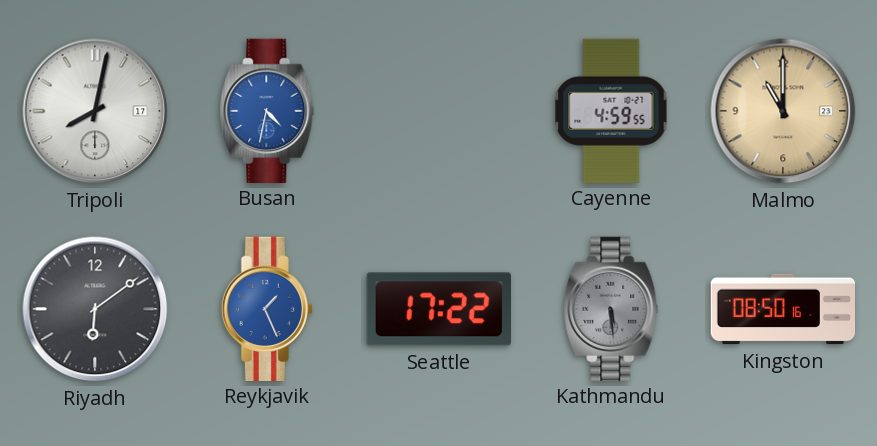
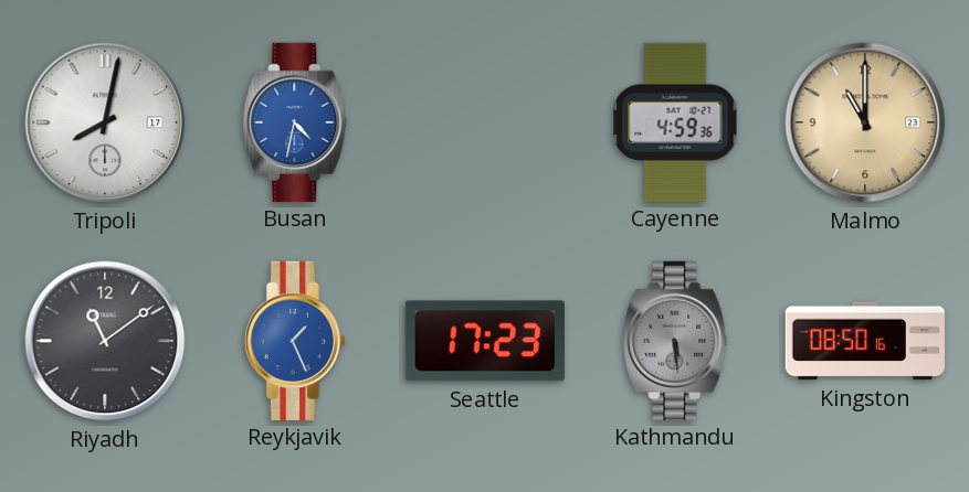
Cayenne: 4:59:55 -> 4:59:36 (675, 121)
Riyadh: 6:09 -> 11:09 (105, 341)
Seattle: 17:22 -> 17:23 (485, 341)
